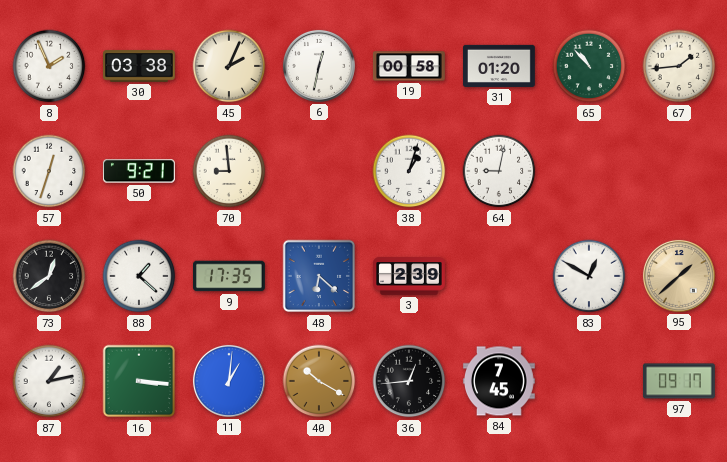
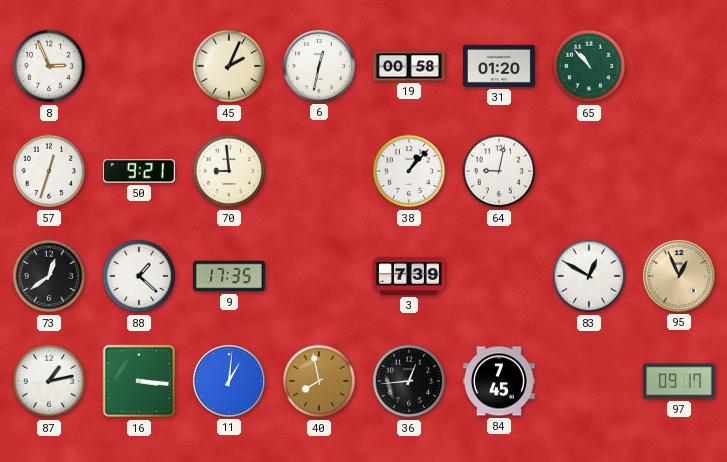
8: 1:56 -> 2:56 (49, 66)
30: 03:38 -> none (140, 66)
67: 1:44 -> none (679, 66)
38: 1:03 -> 1:07 (409, 171)
48: 6:22 -> none (319, 276)
3: 2:39 -> 7:39 (410, 276)
95: 1:38 -> 12:56 (679, 276)
40: 10:20 -> 7:58 (319, 381)
